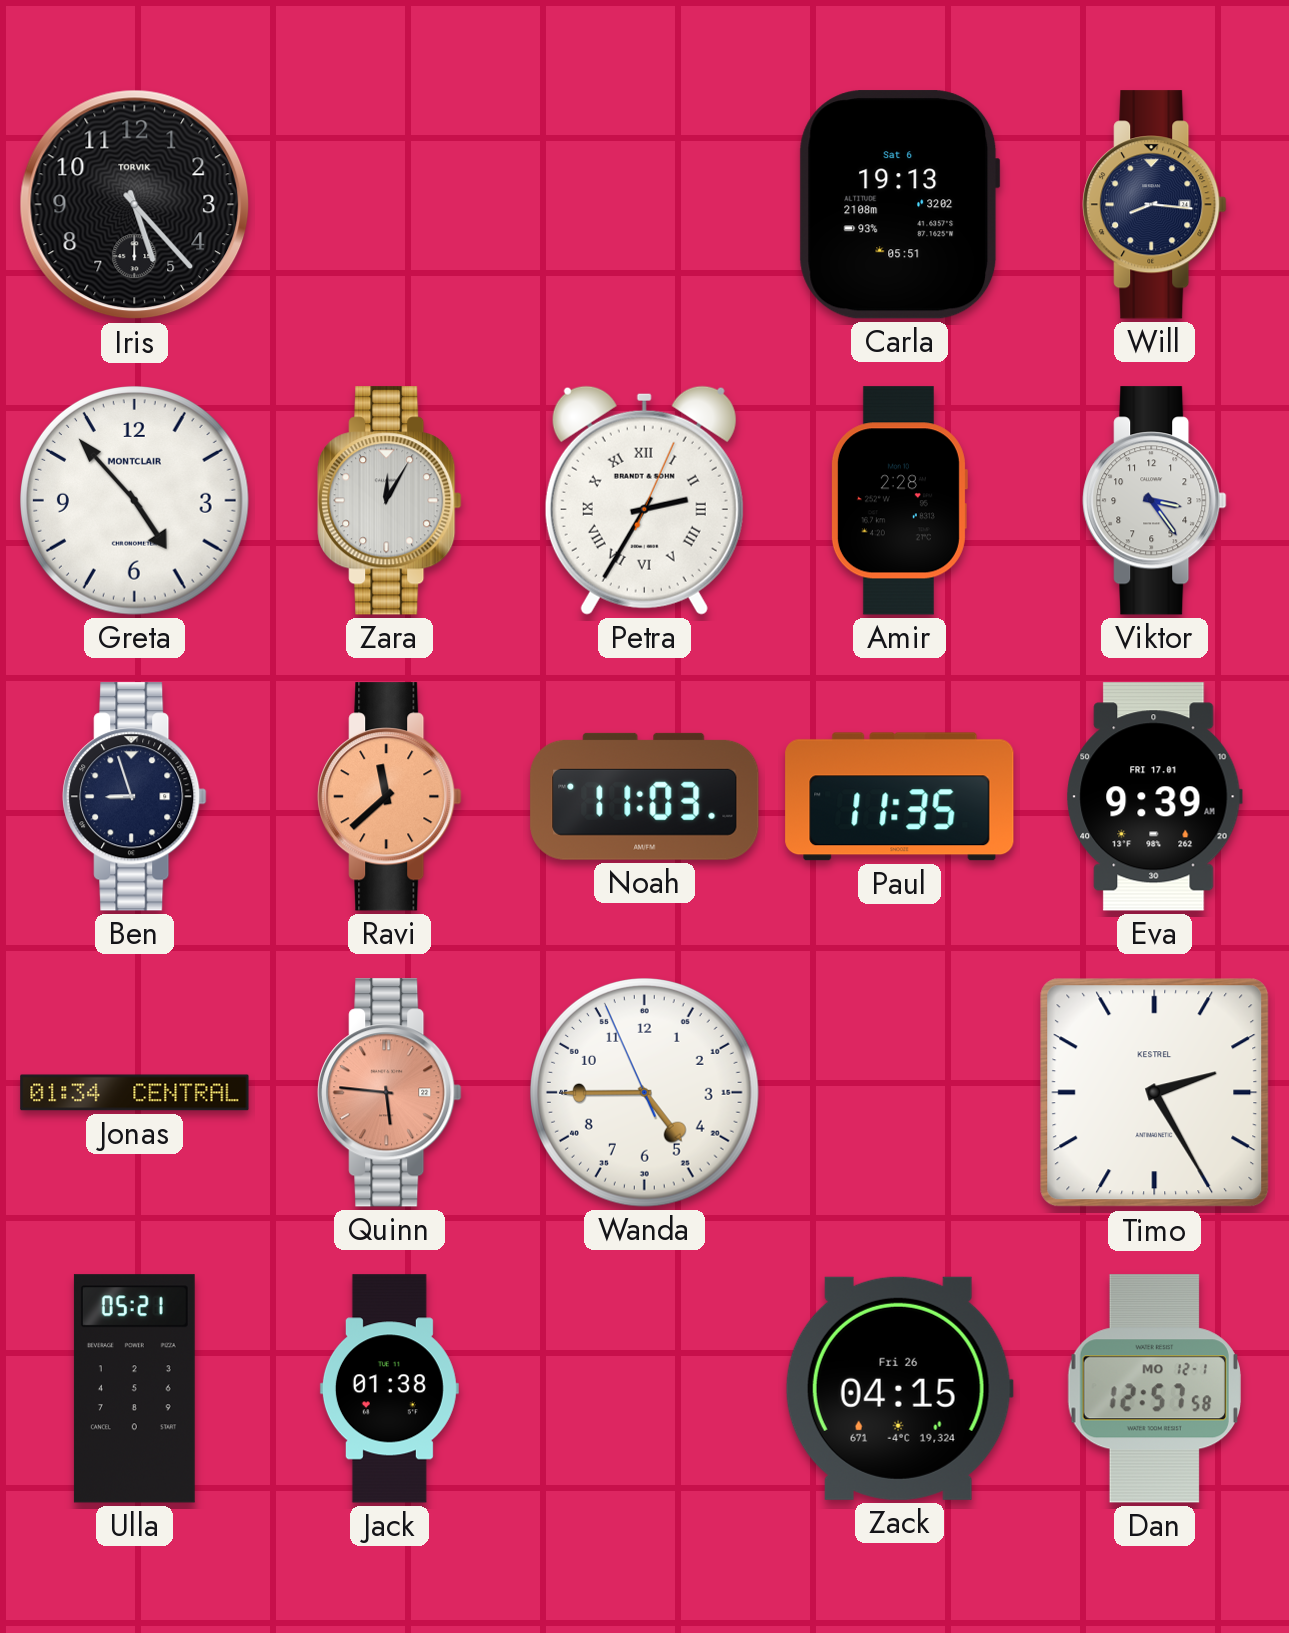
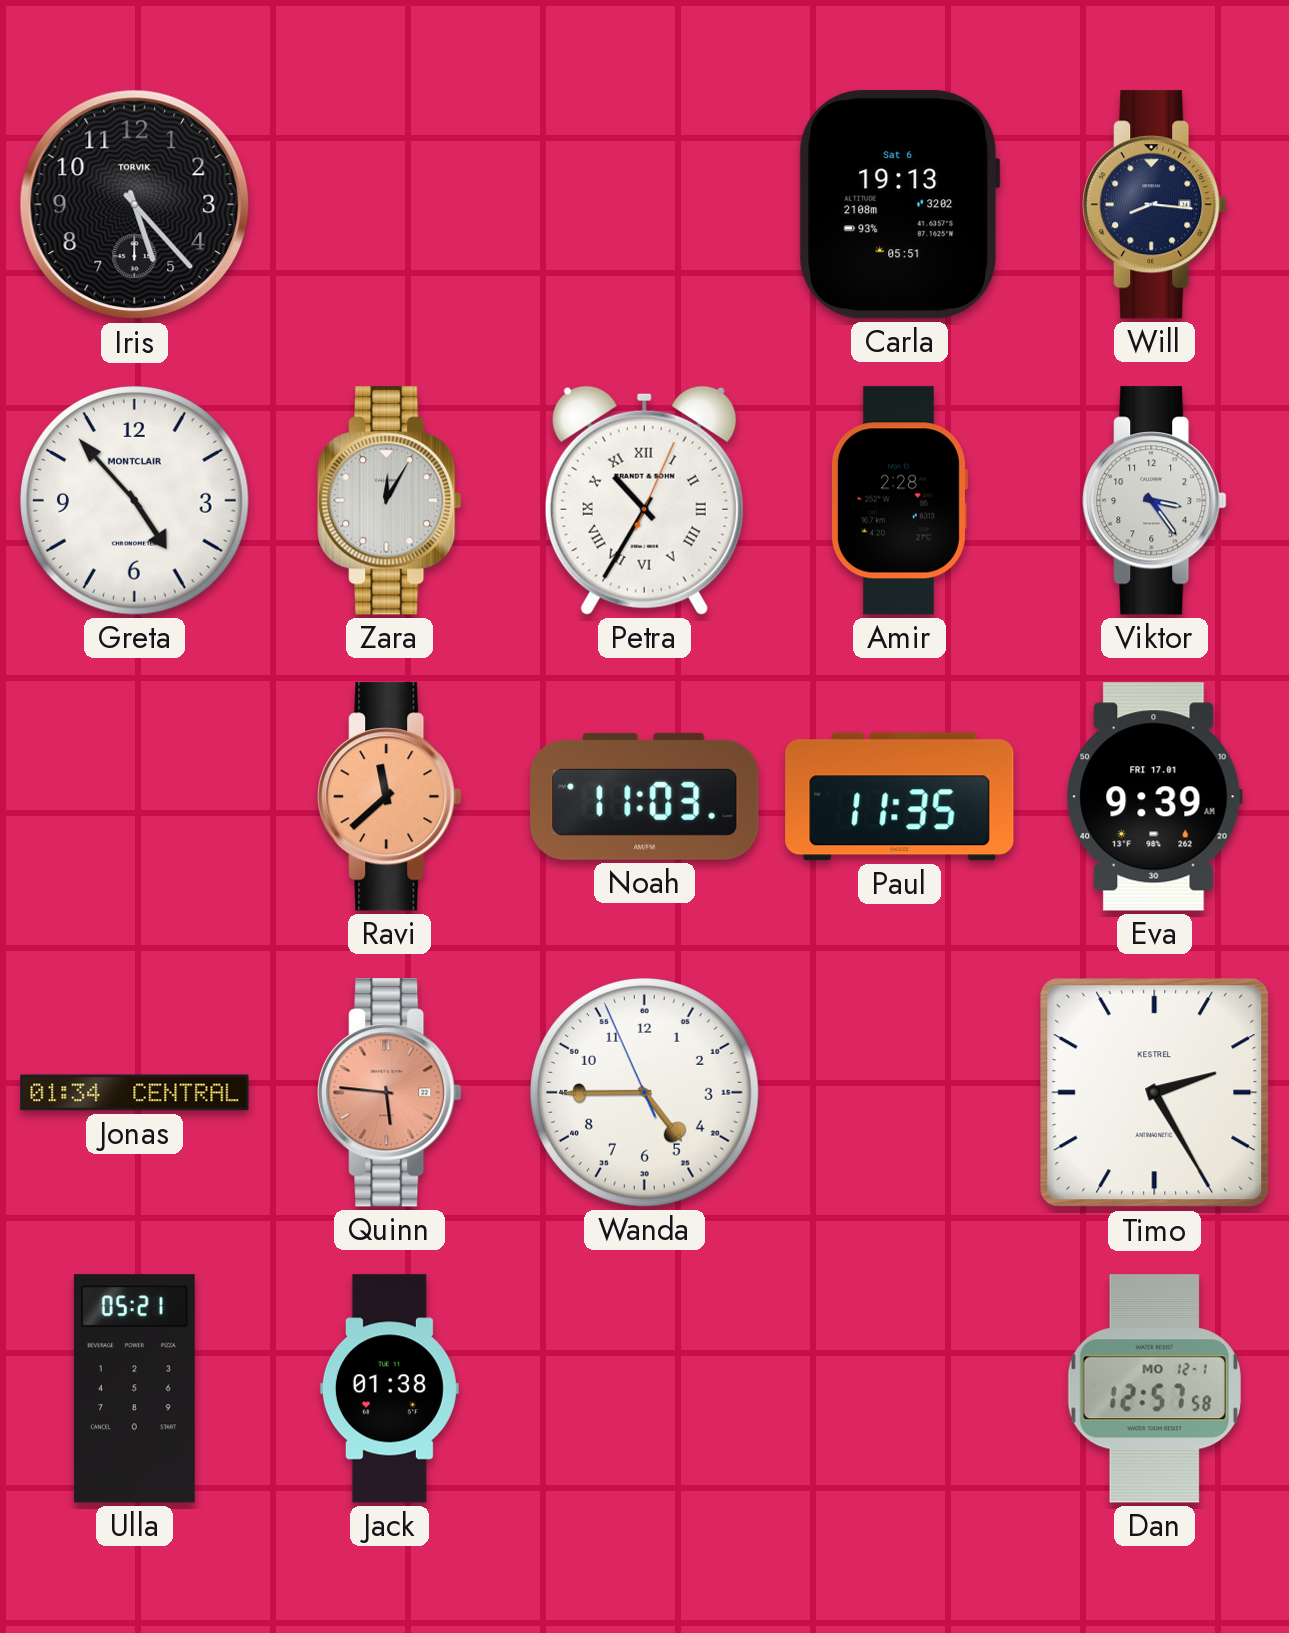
Petra: 2:35 -> 10:35 (644, 500)
Ben: 8:57 -> none (135, 797)
Zack: 04:15 -> none (899, 1388)
